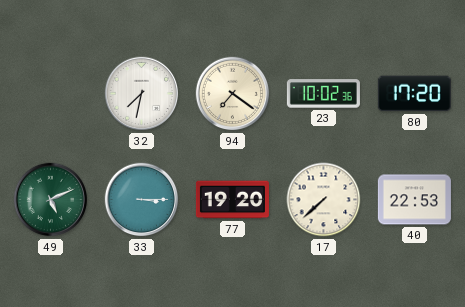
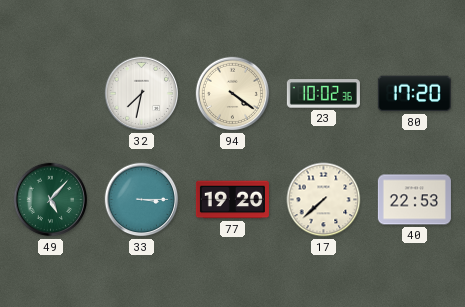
94: 7:21 -> 4:21 (233, 94)
49: 5:11 -> 5:07 (51, 200)
